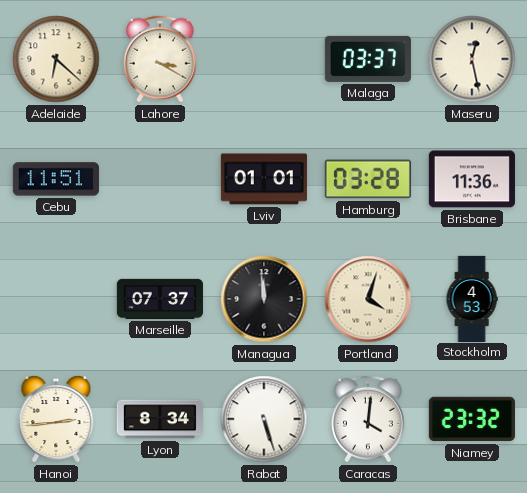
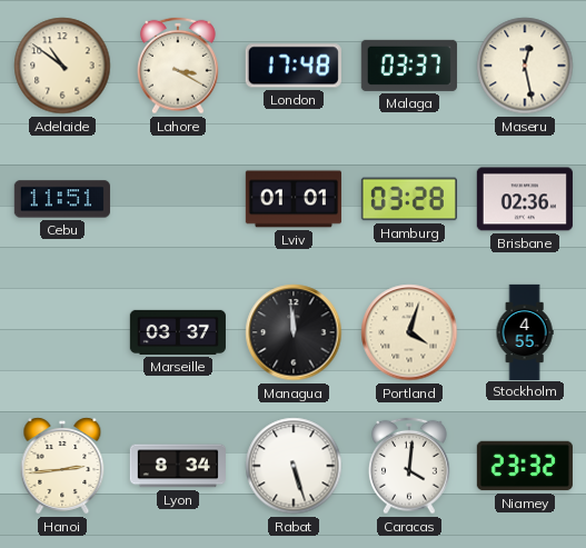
Adelaide: 6:22 -> 10:51 (62, 66)
London: none -> 17:48 (294, 66)
Brisbane: 11:36 -> 02:36 (525, 199)
Marseille: 07:37 -> 03:37 (178, 332)
Stockholm: 4:53 -> 4:55 (525, 331)
